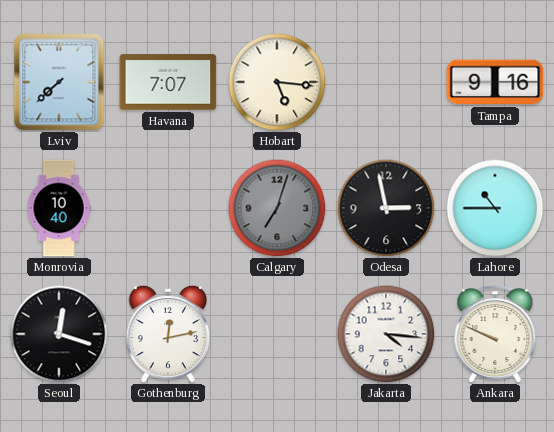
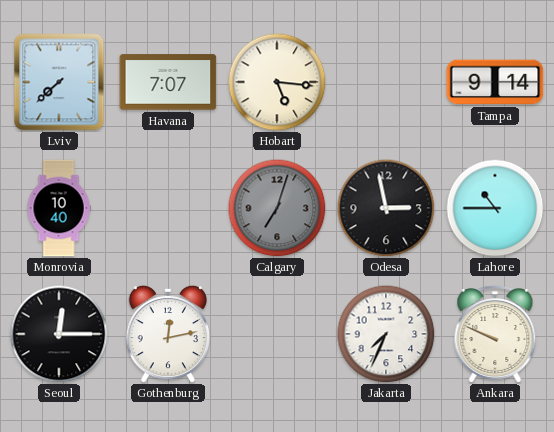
Tampa: 9:16 -> 9:14 (495, 82)
Seoul: 12:18 -> 12:15 (59, 334)
Jakarta: 4:16 -> 7:34 (386, 334)
